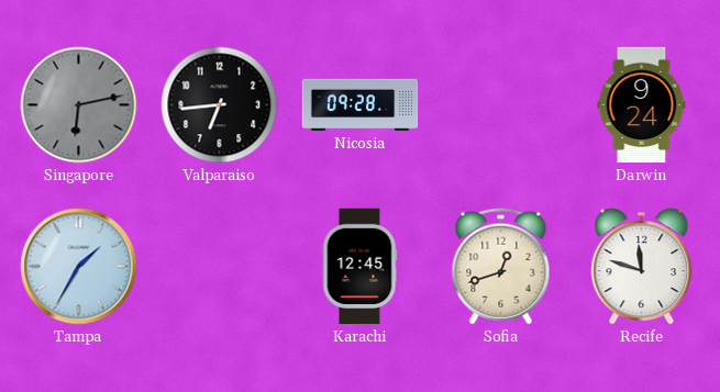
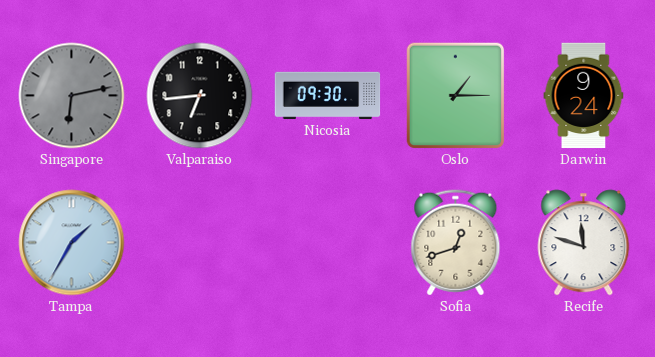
Nicosia: 09:28 -> 09:30 (328, 96)
Oslo: none -> 1:15 (456, 96)
Karachi: 12:45 -> none (361, 267)
